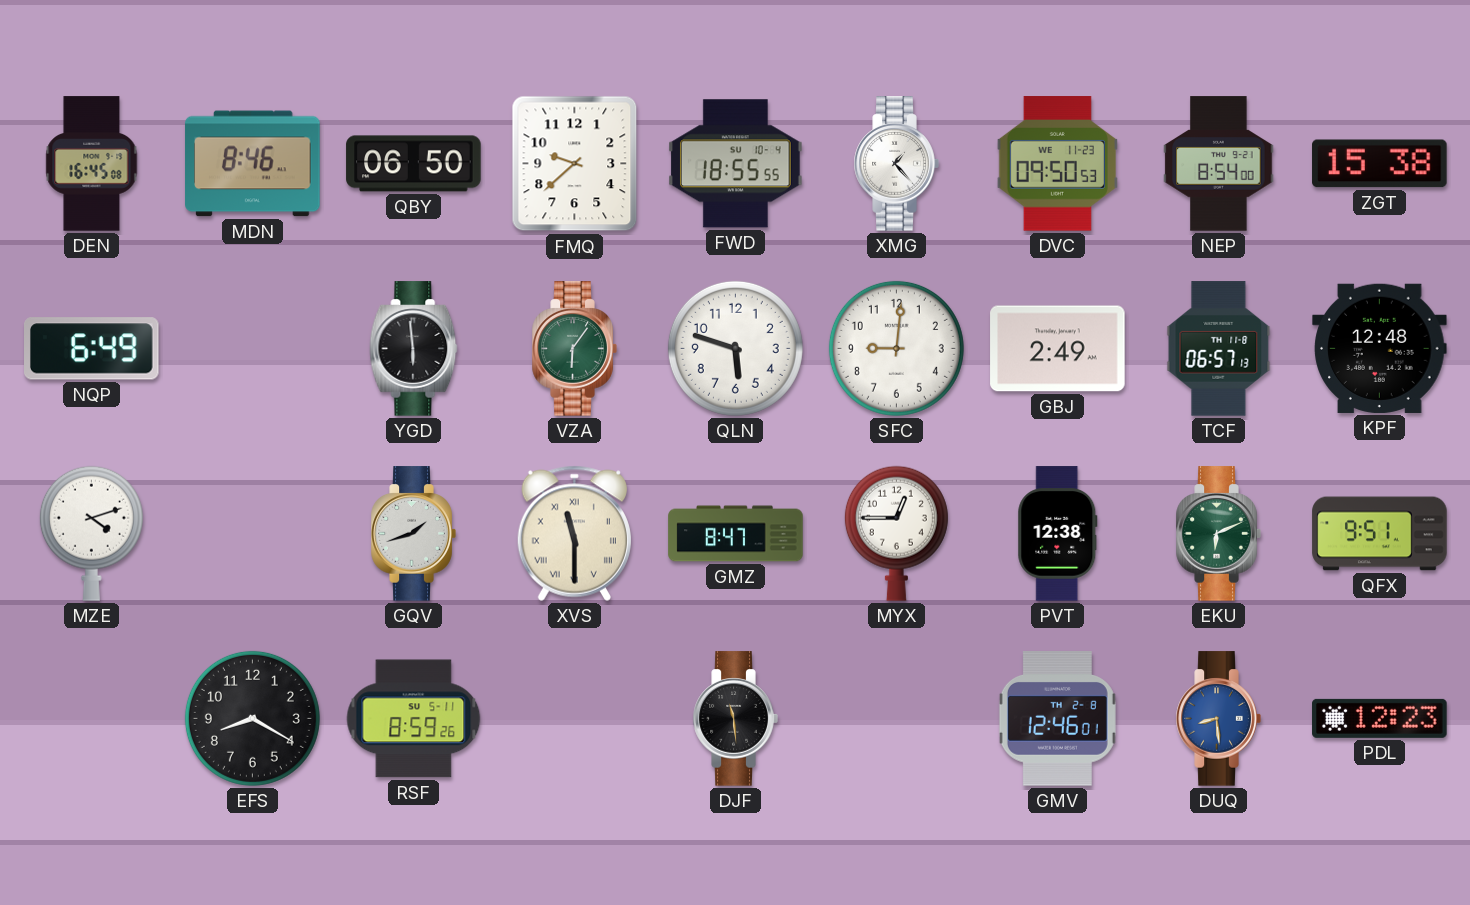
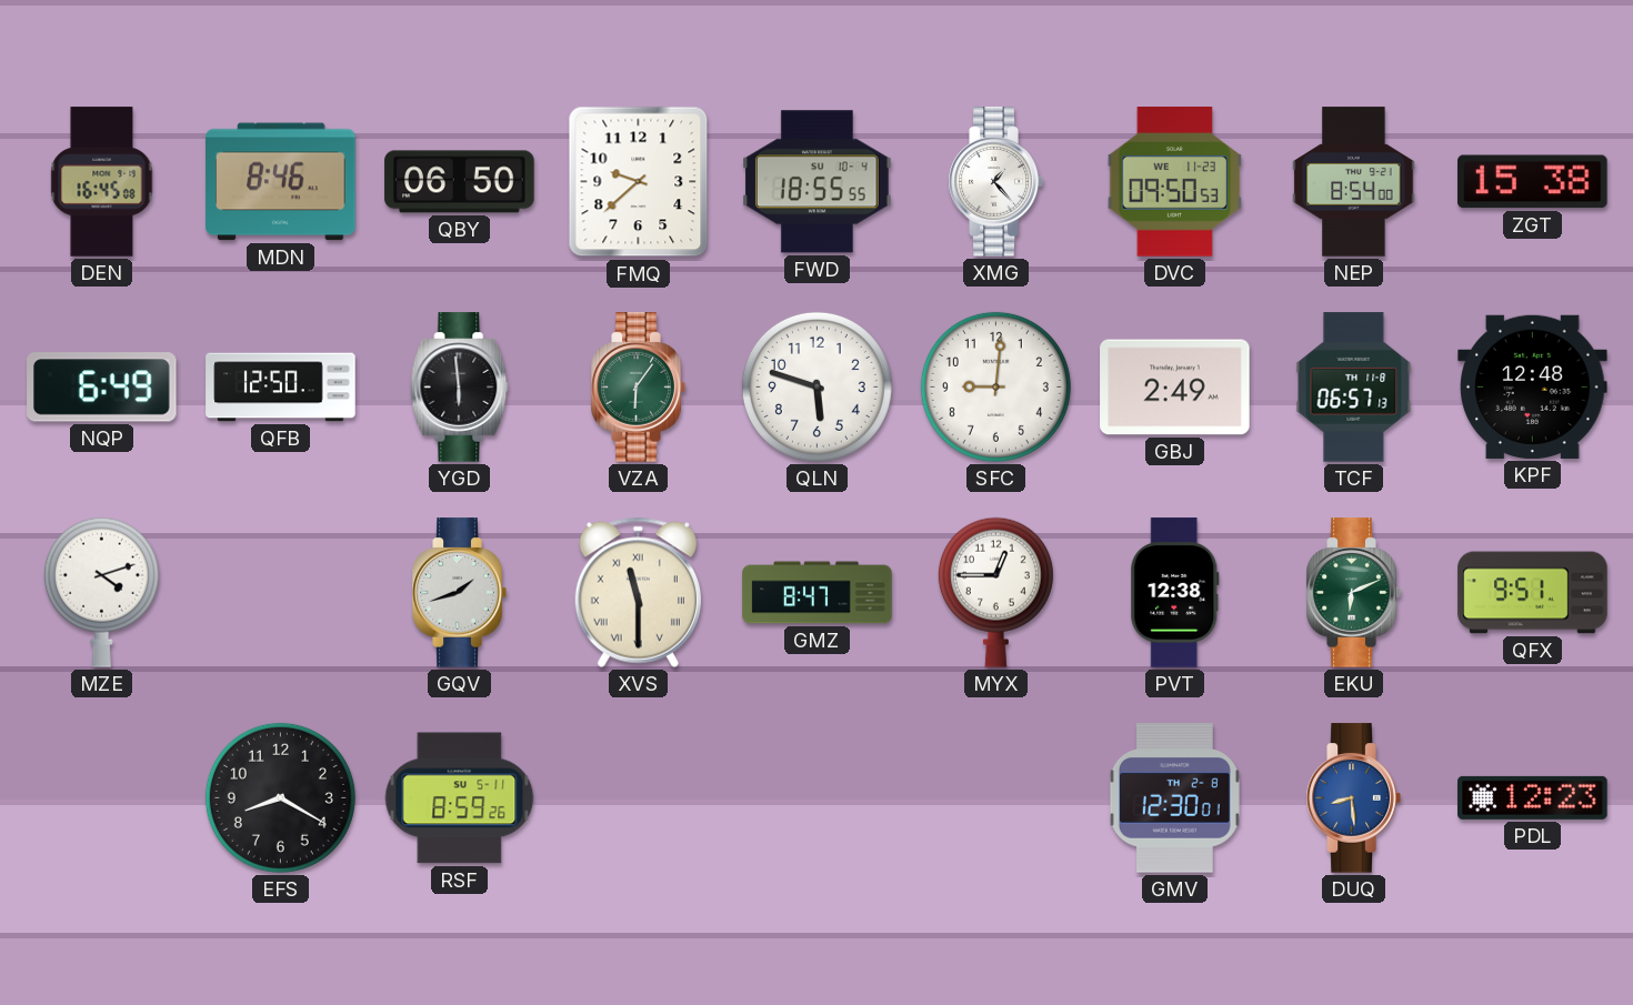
QFB: none -> 12:50 (281, 388)
DJF: 11:29 -> none (735, 719)
GMV: 12:46 -> 12:30 (1174, 798)
